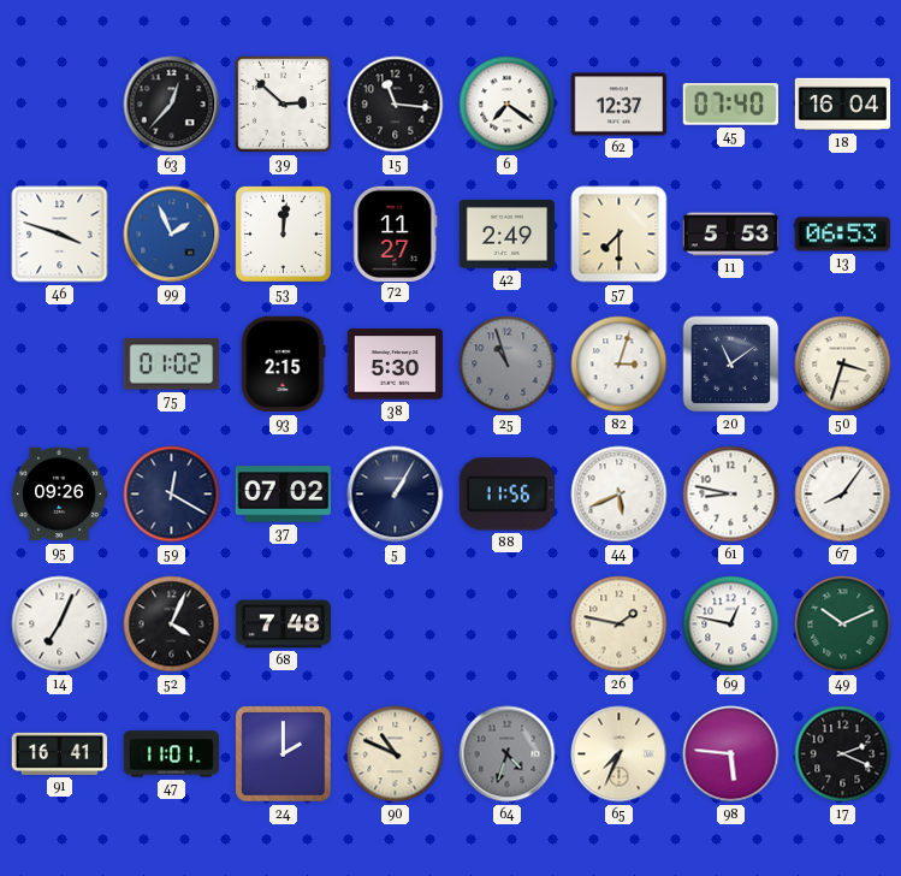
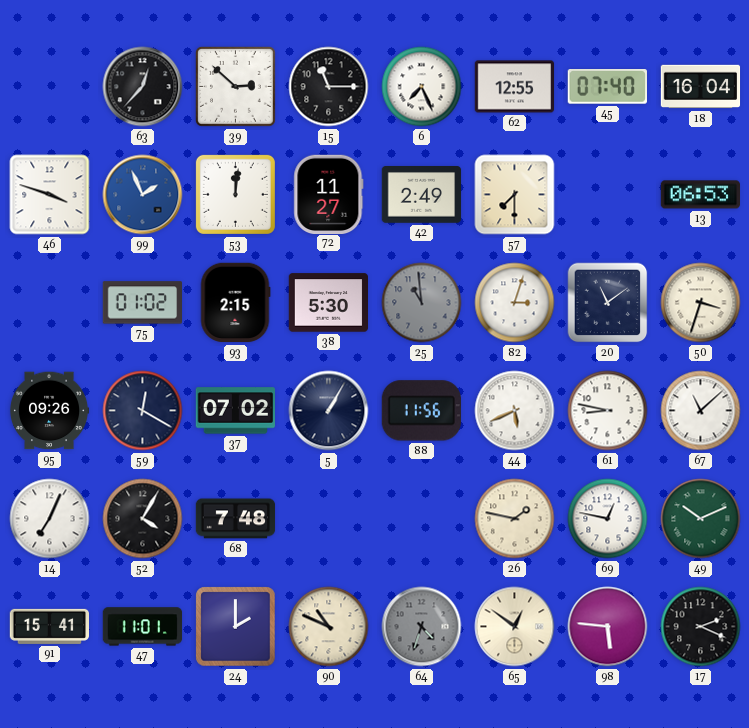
15: 11:16 -> 11:15 (329, 87)
6: 7:21 -> 7:26 (422, 87)
62: 12:37 -> 12:55 (515, 87)
11: 5:53 -> none (731, 235)
25: 10:57 -> 10:59 (422, 303)
67: 8:06 -> 11:08 (701, 411)
52: 4:04 -> 4:05 (143, 519)
91: 16:41 -> 15:41 (50, 626)
65: 7:34 -> 12:51 (515, 627)
